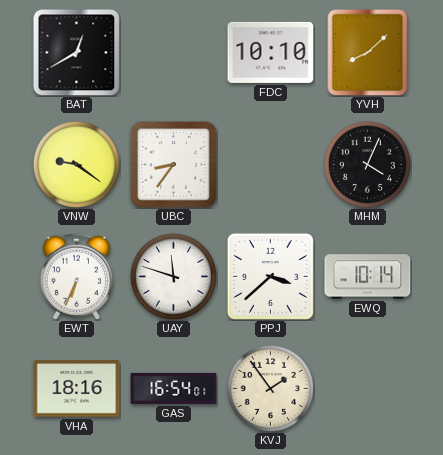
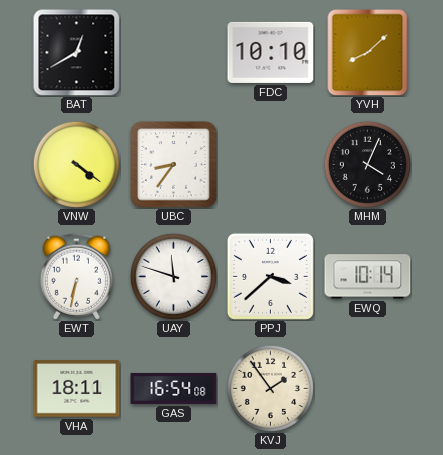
VNW: 9:21 -> 4:21 (76, 164)
EWT: 6:34 -> 6:32 (76, 276)
VHA: 18:16 -> 18:11 (77, 389)
GAS: 16:54:01 -> 16:54:08 (174, 388)
